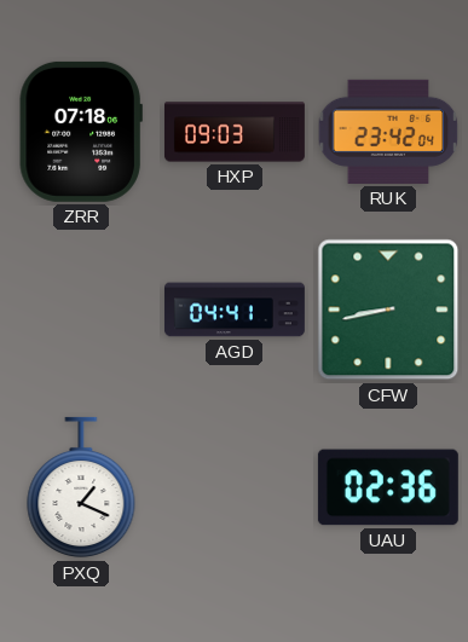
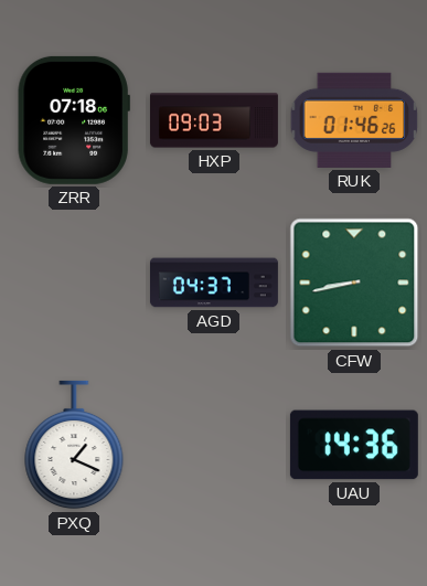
RUK: 23:42 -> 01:46 (354, 120)
AGD: 04:41 -> 04:37 (214, 283)
UAU: 02:36 -> 14:36 (354, 445)
